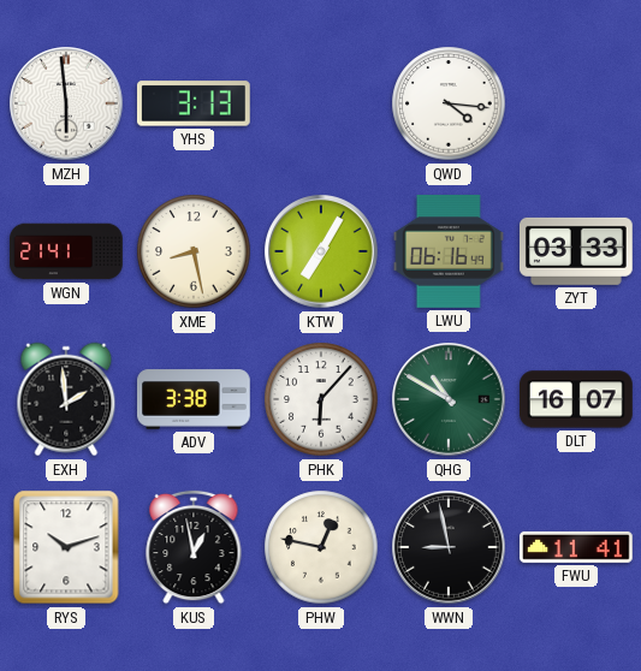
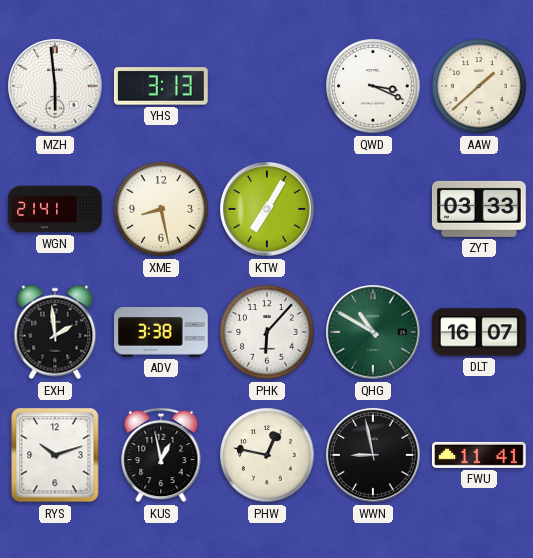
QWD: 4:16 -> 3:19 (373, 86)
AAW: none -> 1:38 (479, 86)
LWU: 06:16 -> none (449, 253)
